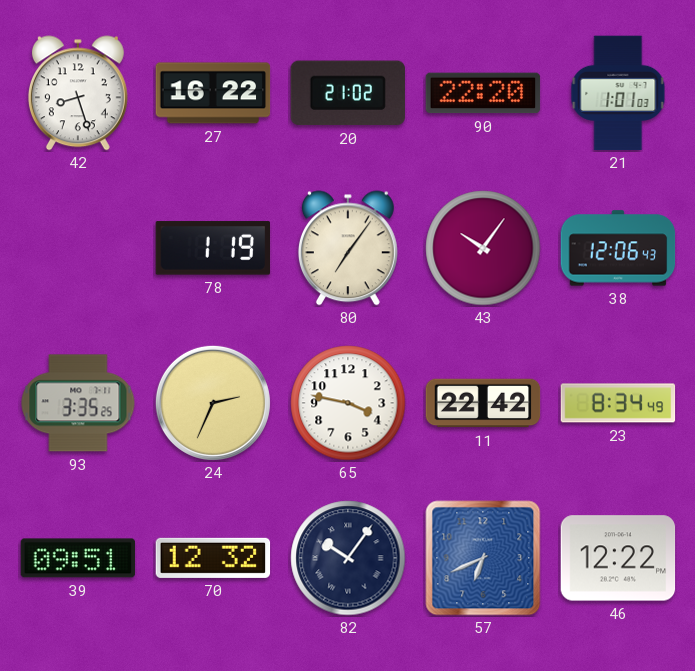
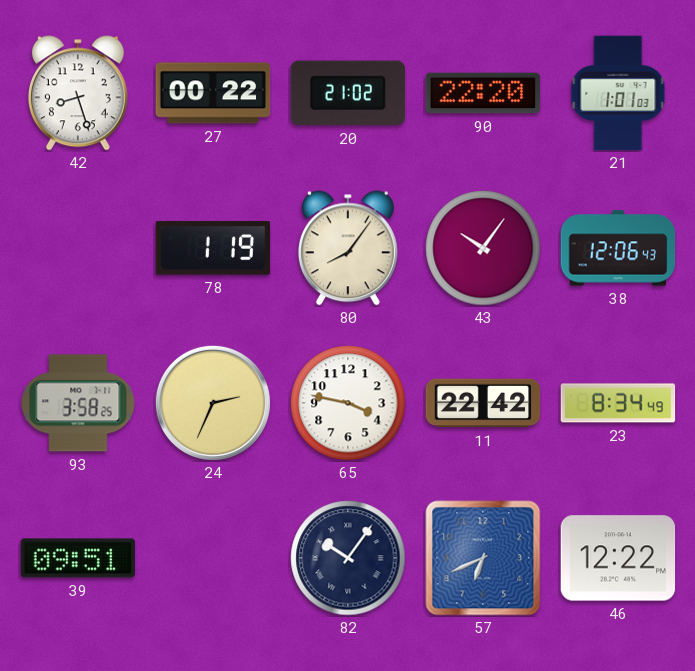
27: 16:22 -> 00:22 (213, 93)
80: 7:06 -> 8:06 (348, 248)
93: 3:35 -> 3:58 (78, 403)
70: 12:32 -> none (213, 558)
